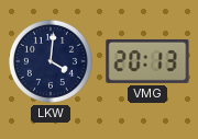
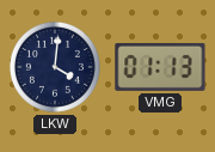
VMG: 20:13 -> 01:13 (160, 67)
